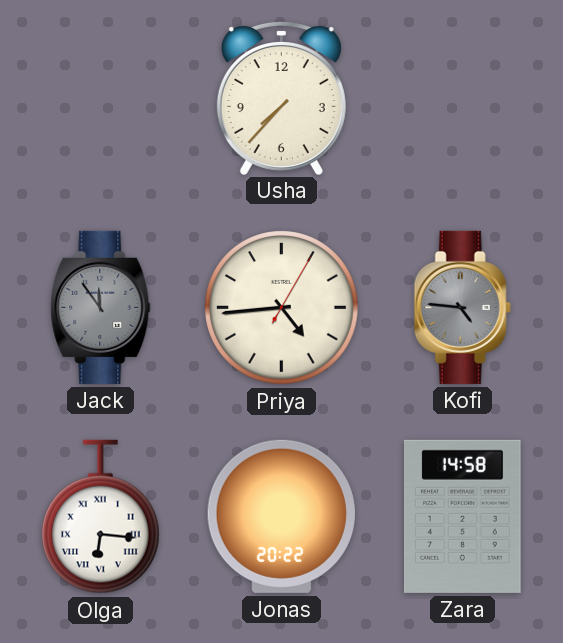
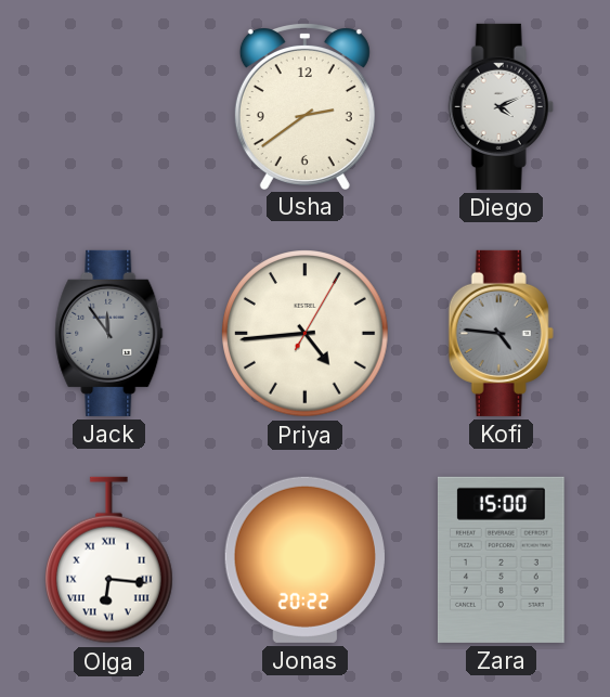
Usha: 7:37 -> 2:39 (304, 106)
Diego: none -> 4:11 (501, 106)
Zara: 14:58 -> 15:00 (501, 559)
